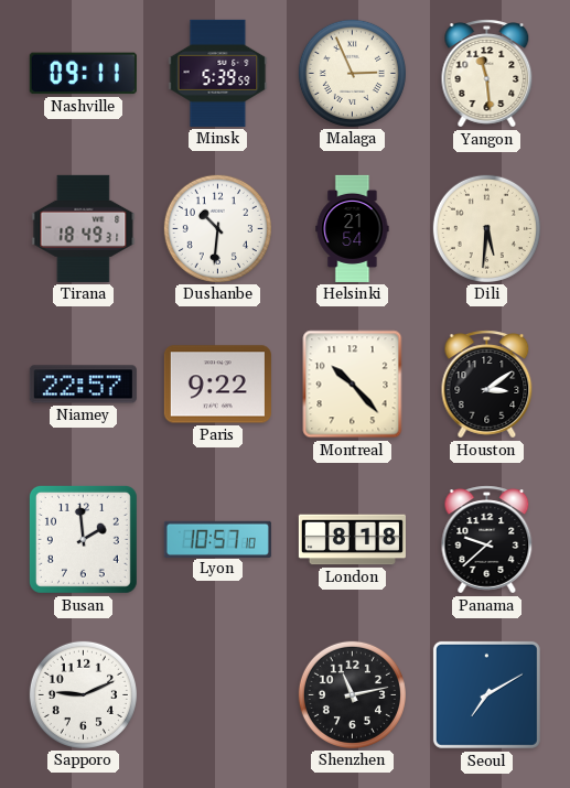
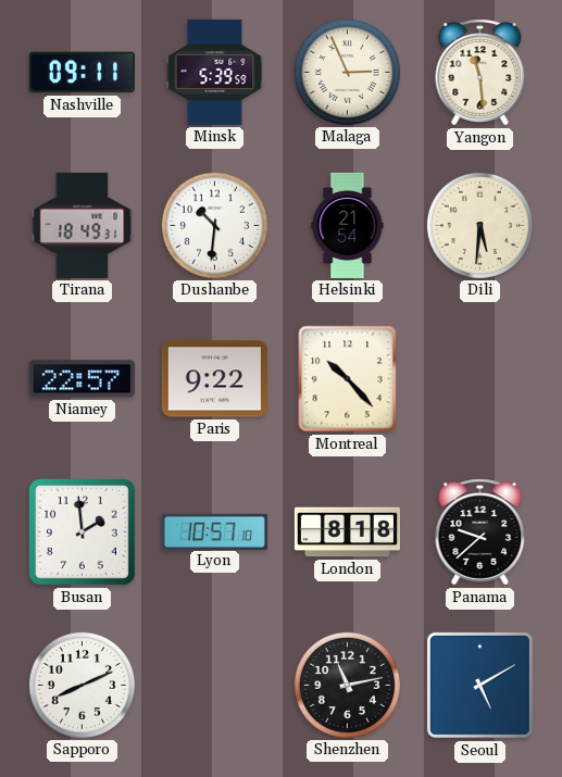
Houston: 3:09 -> none (487, 385)
Sapporo: 9:11 -> 8:11 (82, 685)
Seoul: 7:10 -> 5:10 (479, 685)
